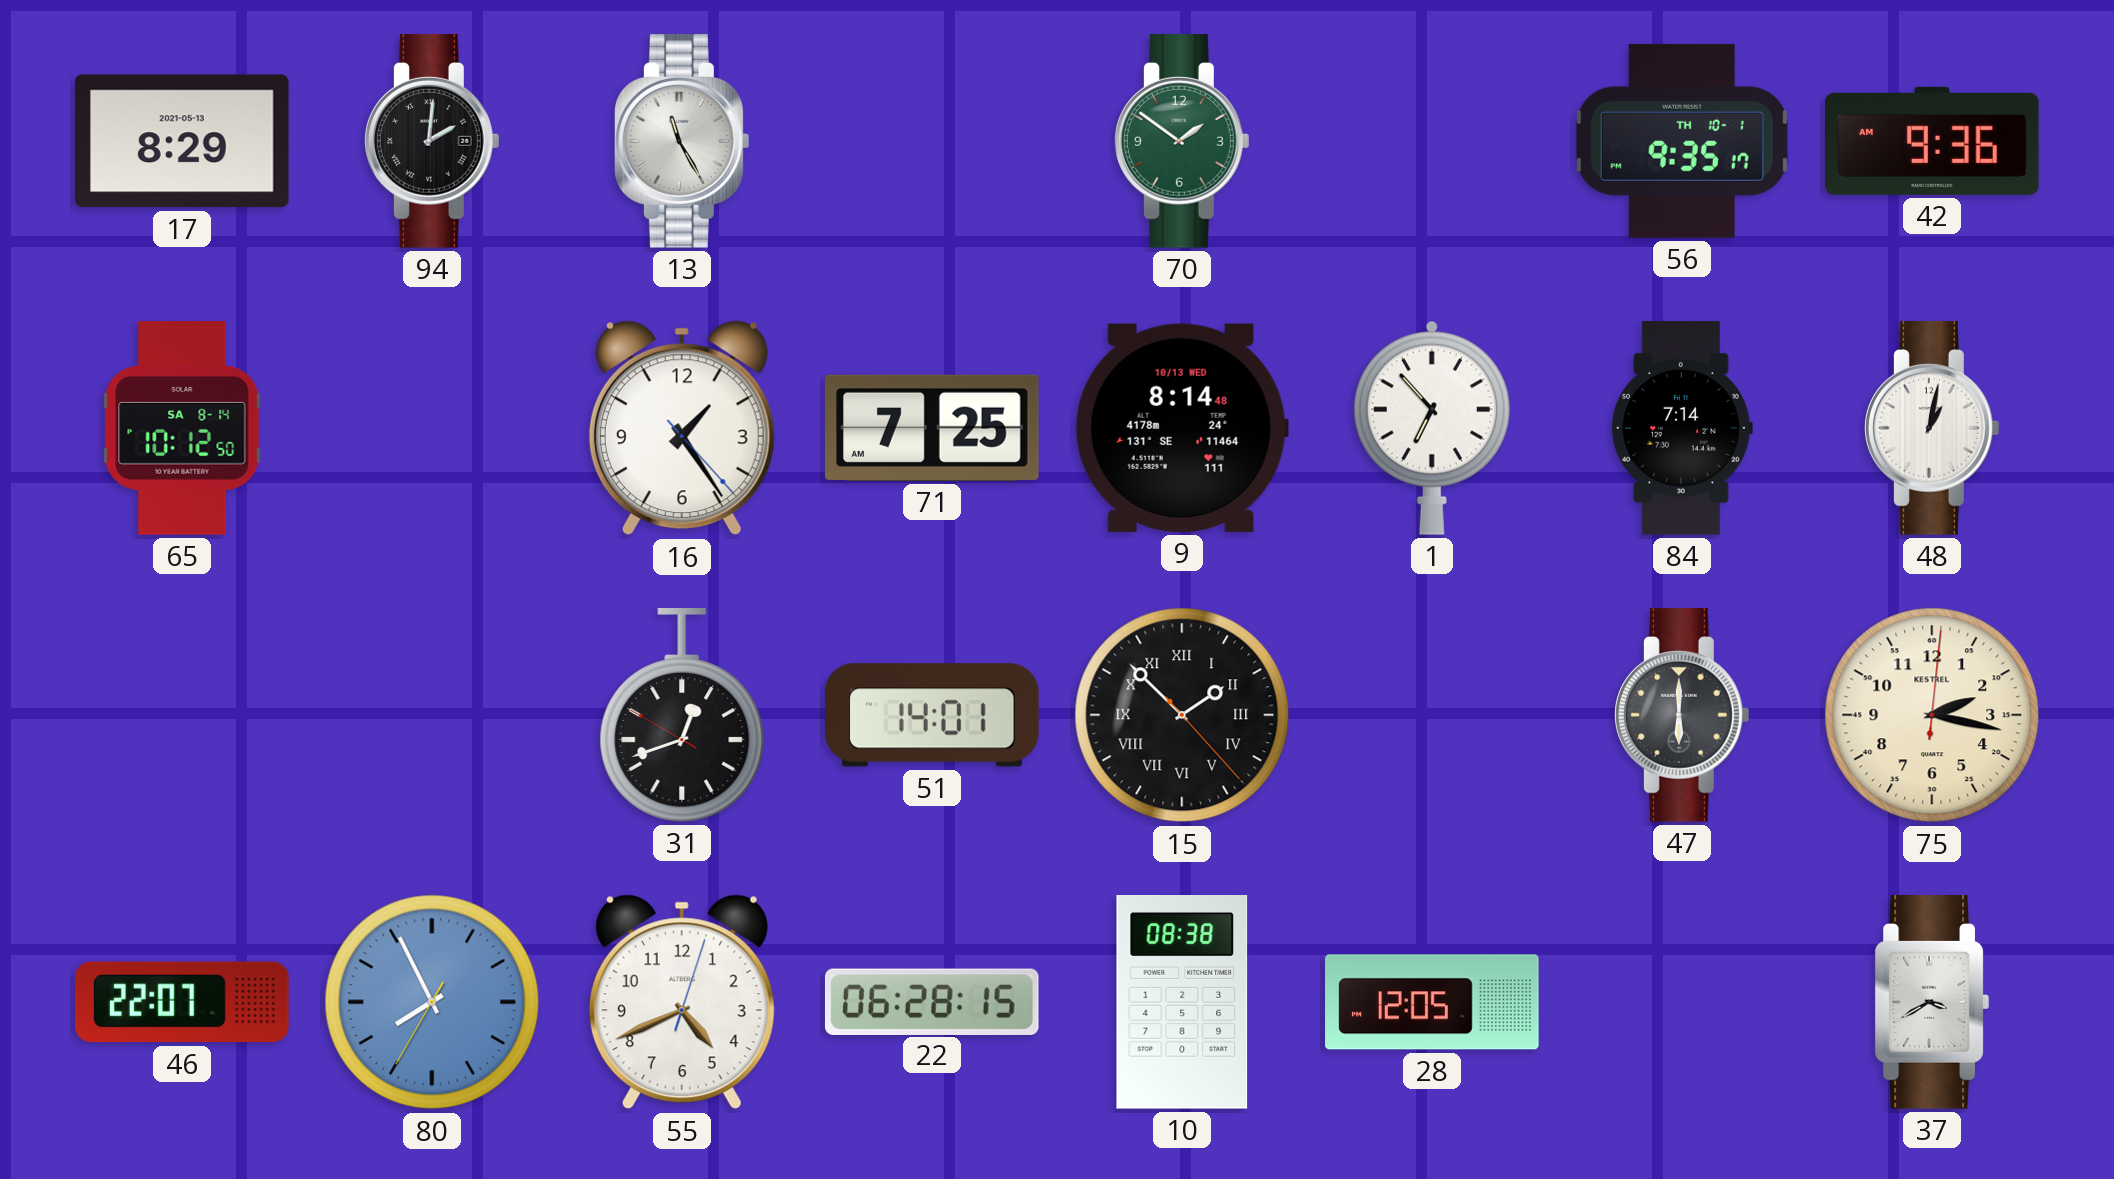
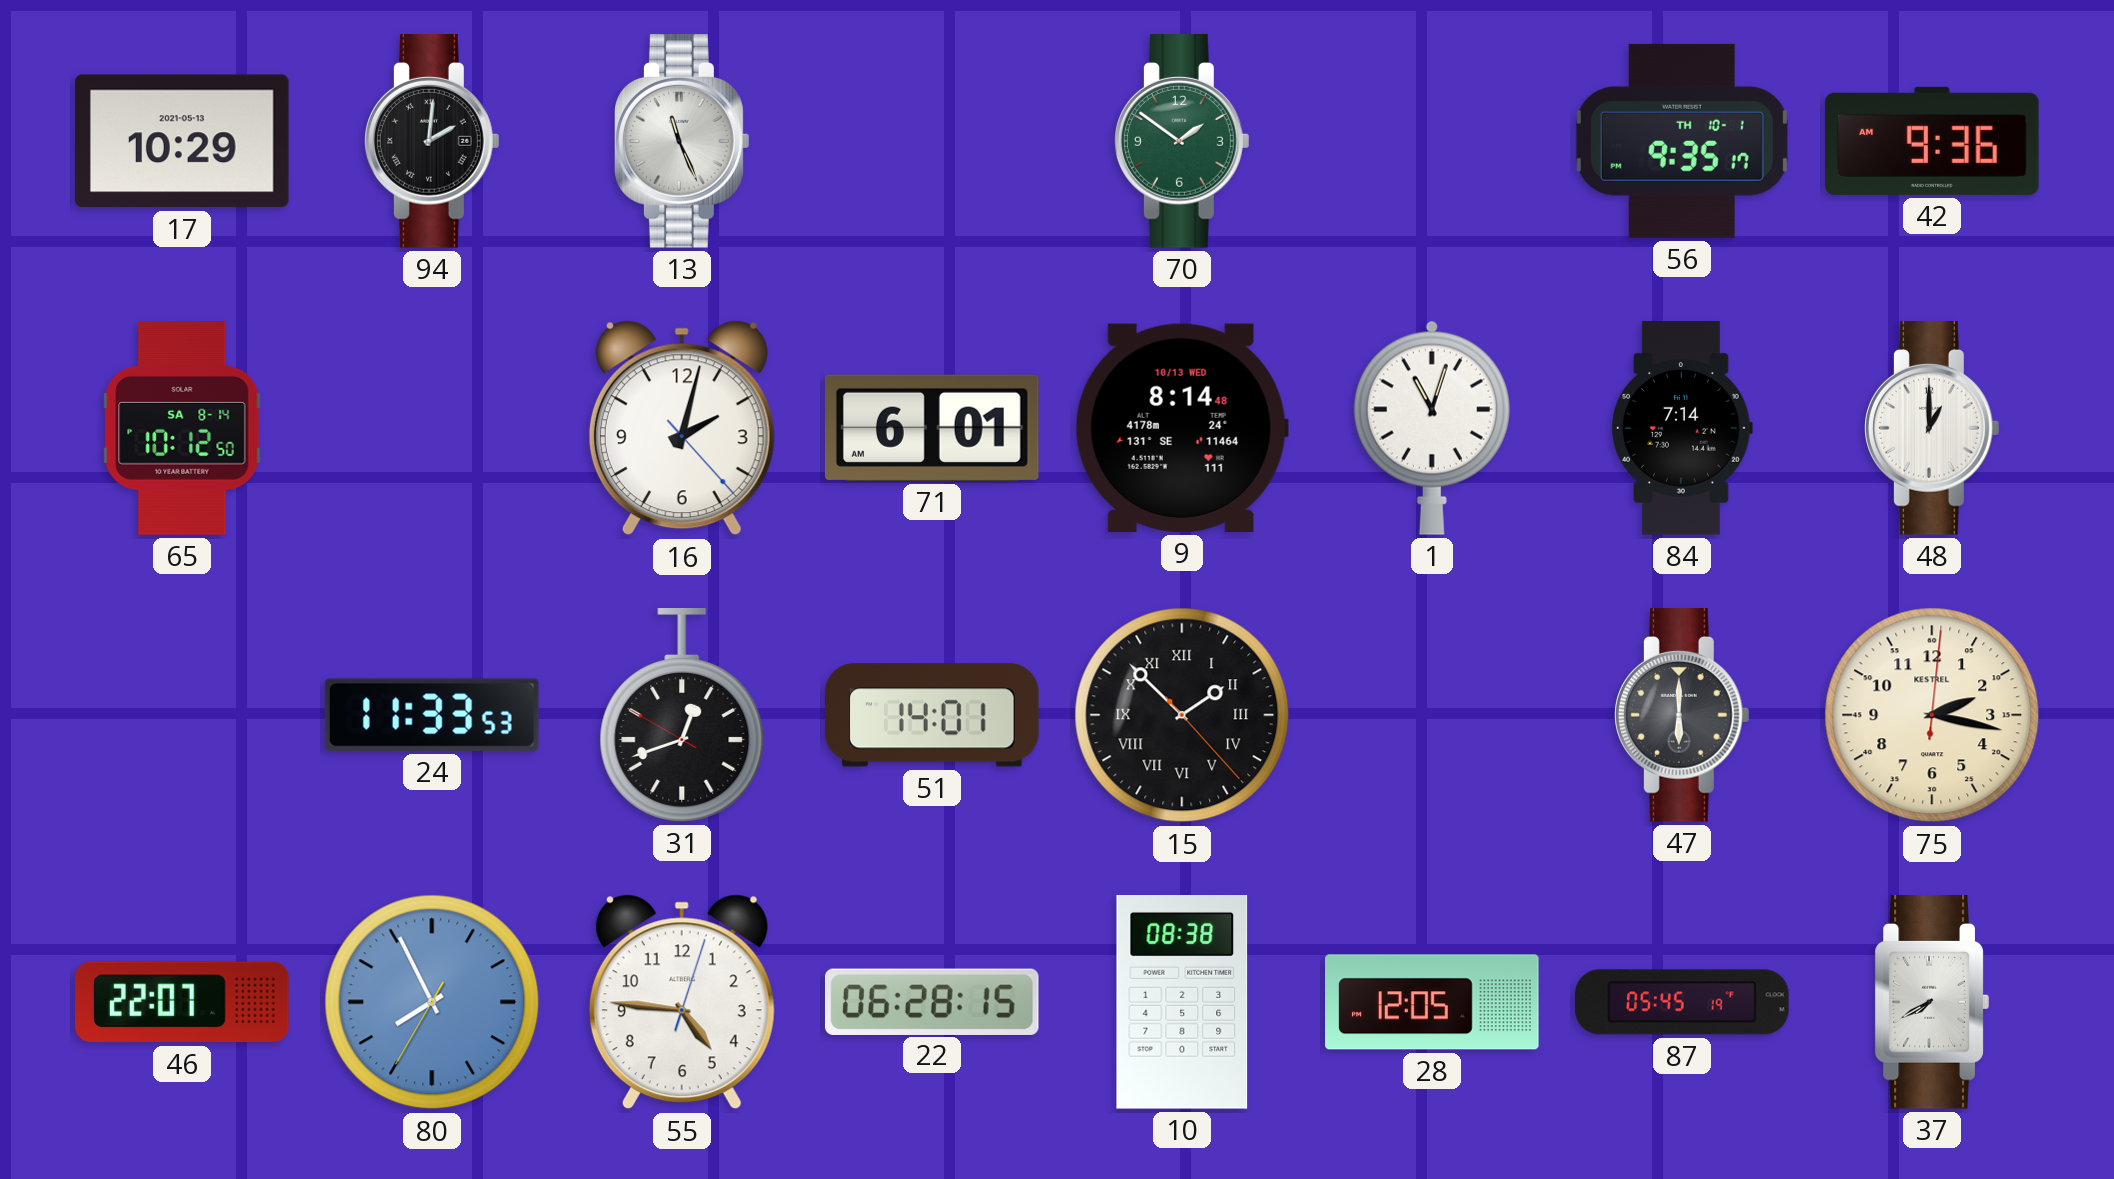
17: 8:29 -> 10:29 (182, 141)
13: 11:25 -> 11:26 (683, 142)
16: 1:24 -> 2:02 (682, 428)
71: 7:25 -> 6:01 (932, 428)
1: 6:53 -> 11:03 (1432, 428)
48: 1:02 -> 1:00 (1933, 429)
24: none -> 11:33 (432, 715)
55: 4:41 -> 4:46 (682, 1002)
87: none -> 05:45 (1682, 1002)
37: 3:40 -> 7:40 (1932, 1003)
